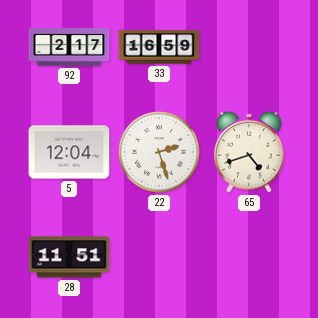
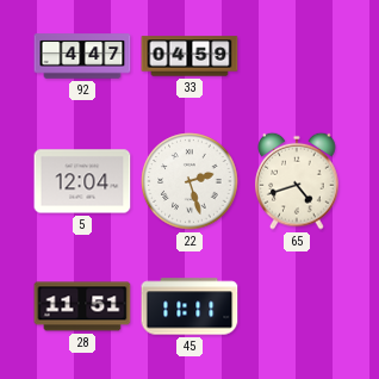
92: 2:17 -> 4:47 (82, 56)
33: 16:59 -> 04:59 (189, 56)
45: none -> 11:11 (189, 306)
